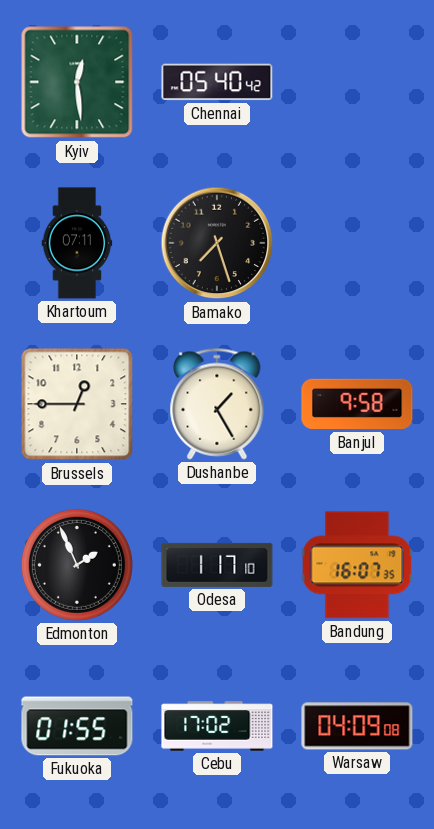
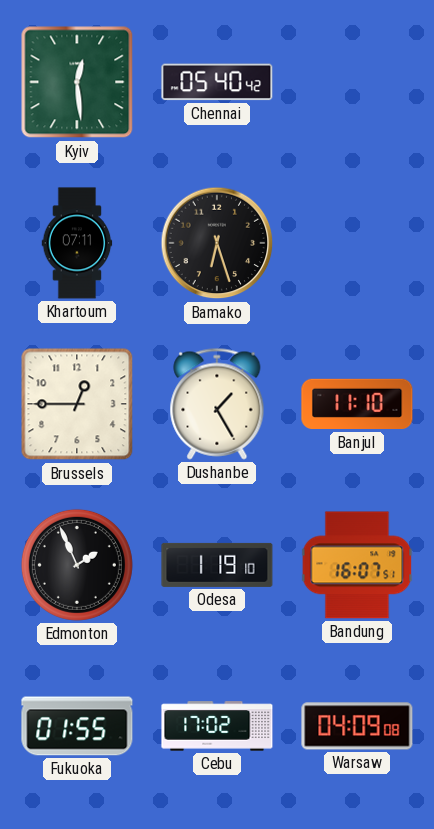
Bamako: 7:27 -> 6:27 (217, 243)
Banjul: 9:58 -> 11:10 (357, 404)
Odesa: 1:17 -> 1:19 (217, 565)
Bandung: 16:07:35 -> 16:07:51 (357, 565)
